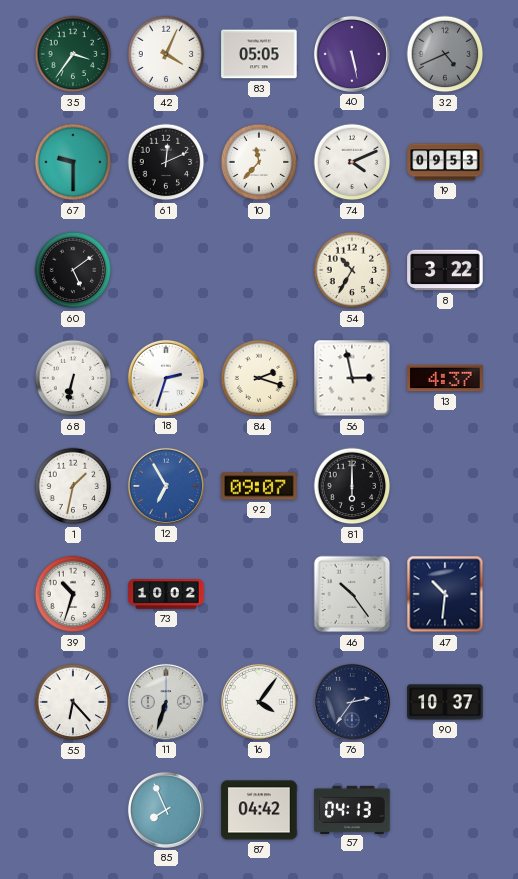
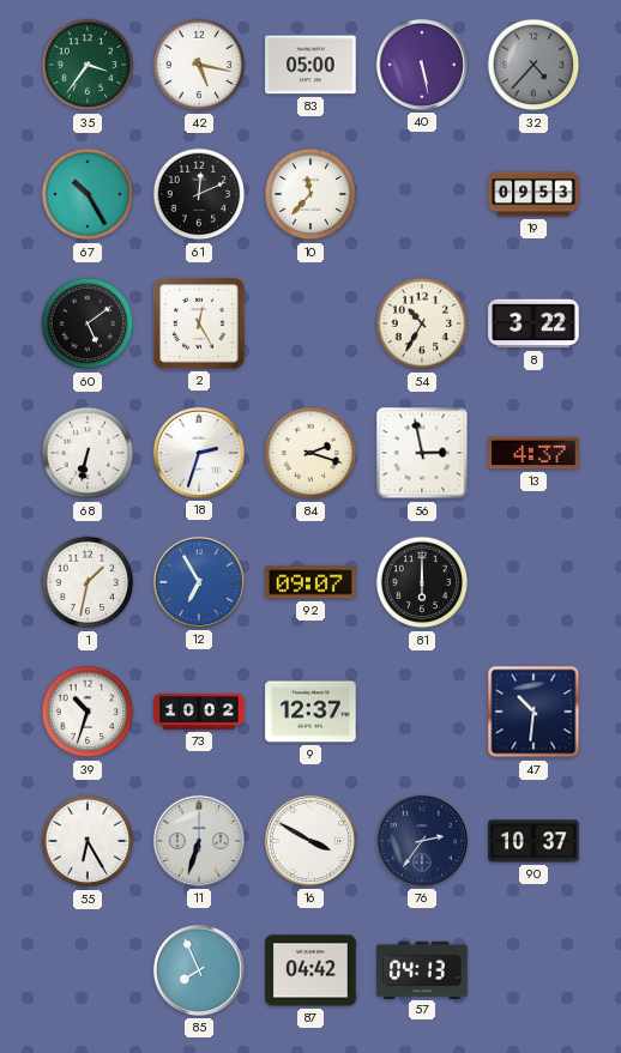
42: 4:04 -> 5:17 (199, 65)
83: 05:05 -> 05:00 (310, 65)
32: 4:41 -> 4:37 (533, 65)
67: 9:30 -> 10:25 (88, 194)
74: 4:11 -> none (352, 162)
2: none -> 12:25 (199, 323)
9: none -> 12:37 (310, 712)
46: 10:24 -> none (352, 594)
55: 6:23 -> 6:25 (88, 841)
16: 4:06 -> 3:50 (310, 841)
